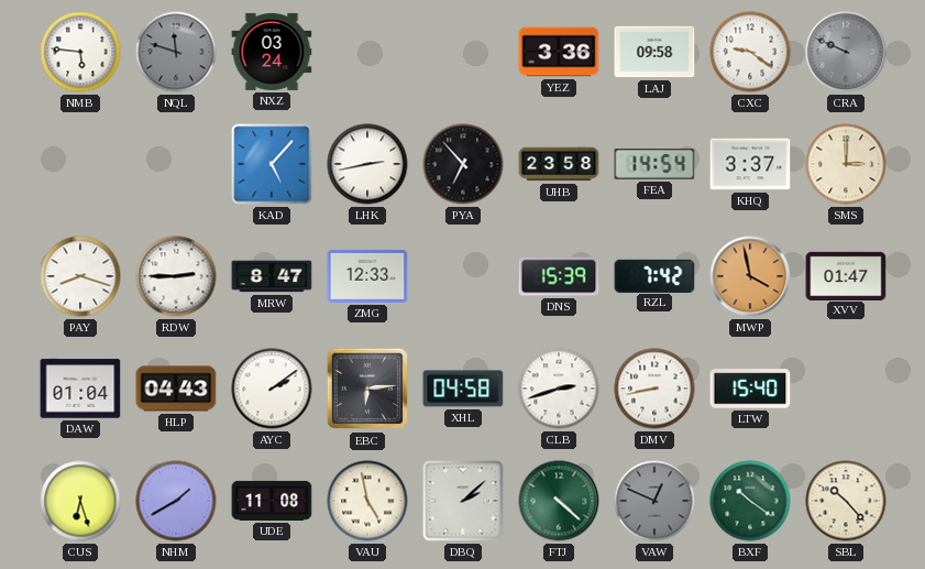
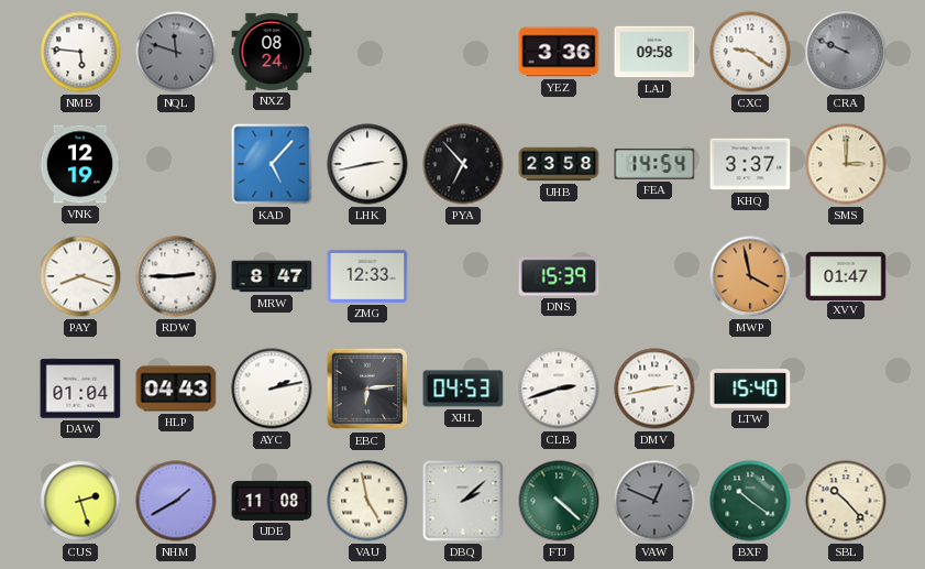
NXZ: 03:24 -> 08:24 (272, 52)
VNK: none -> 12:19 (80, 164)
RZL: 7:42 -> none (654, 275)
AYC: 2:09 -> 2:13 (272, 389)
XHL: 04:58 -> 04:53 (463, 389)
DMV: 8:43 -> 2:43 (654, 389)
CUS: 6:27 -> 2:27 (80, 501)
